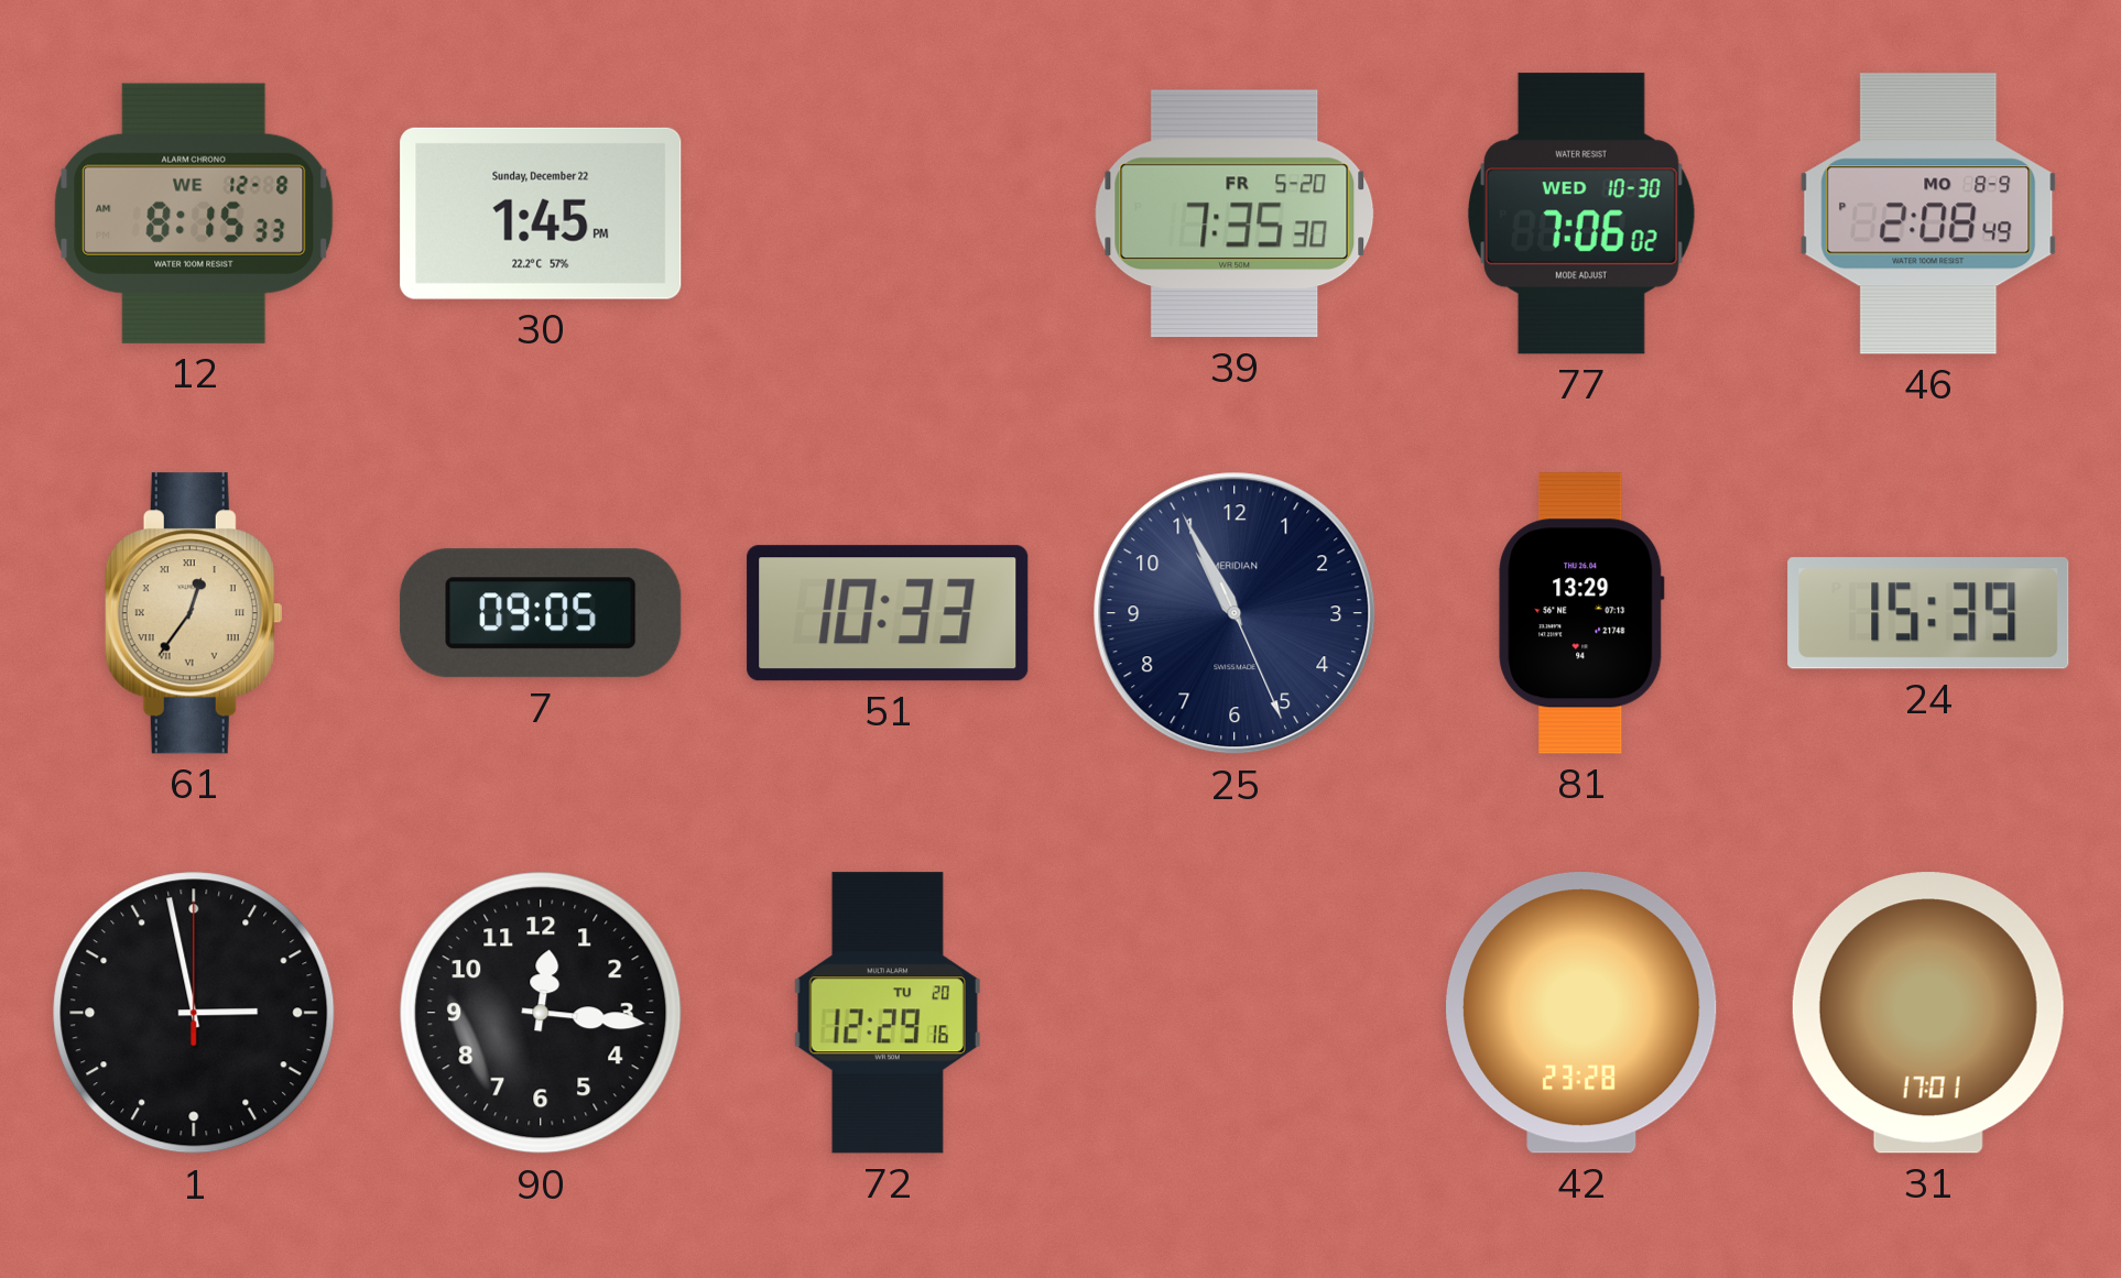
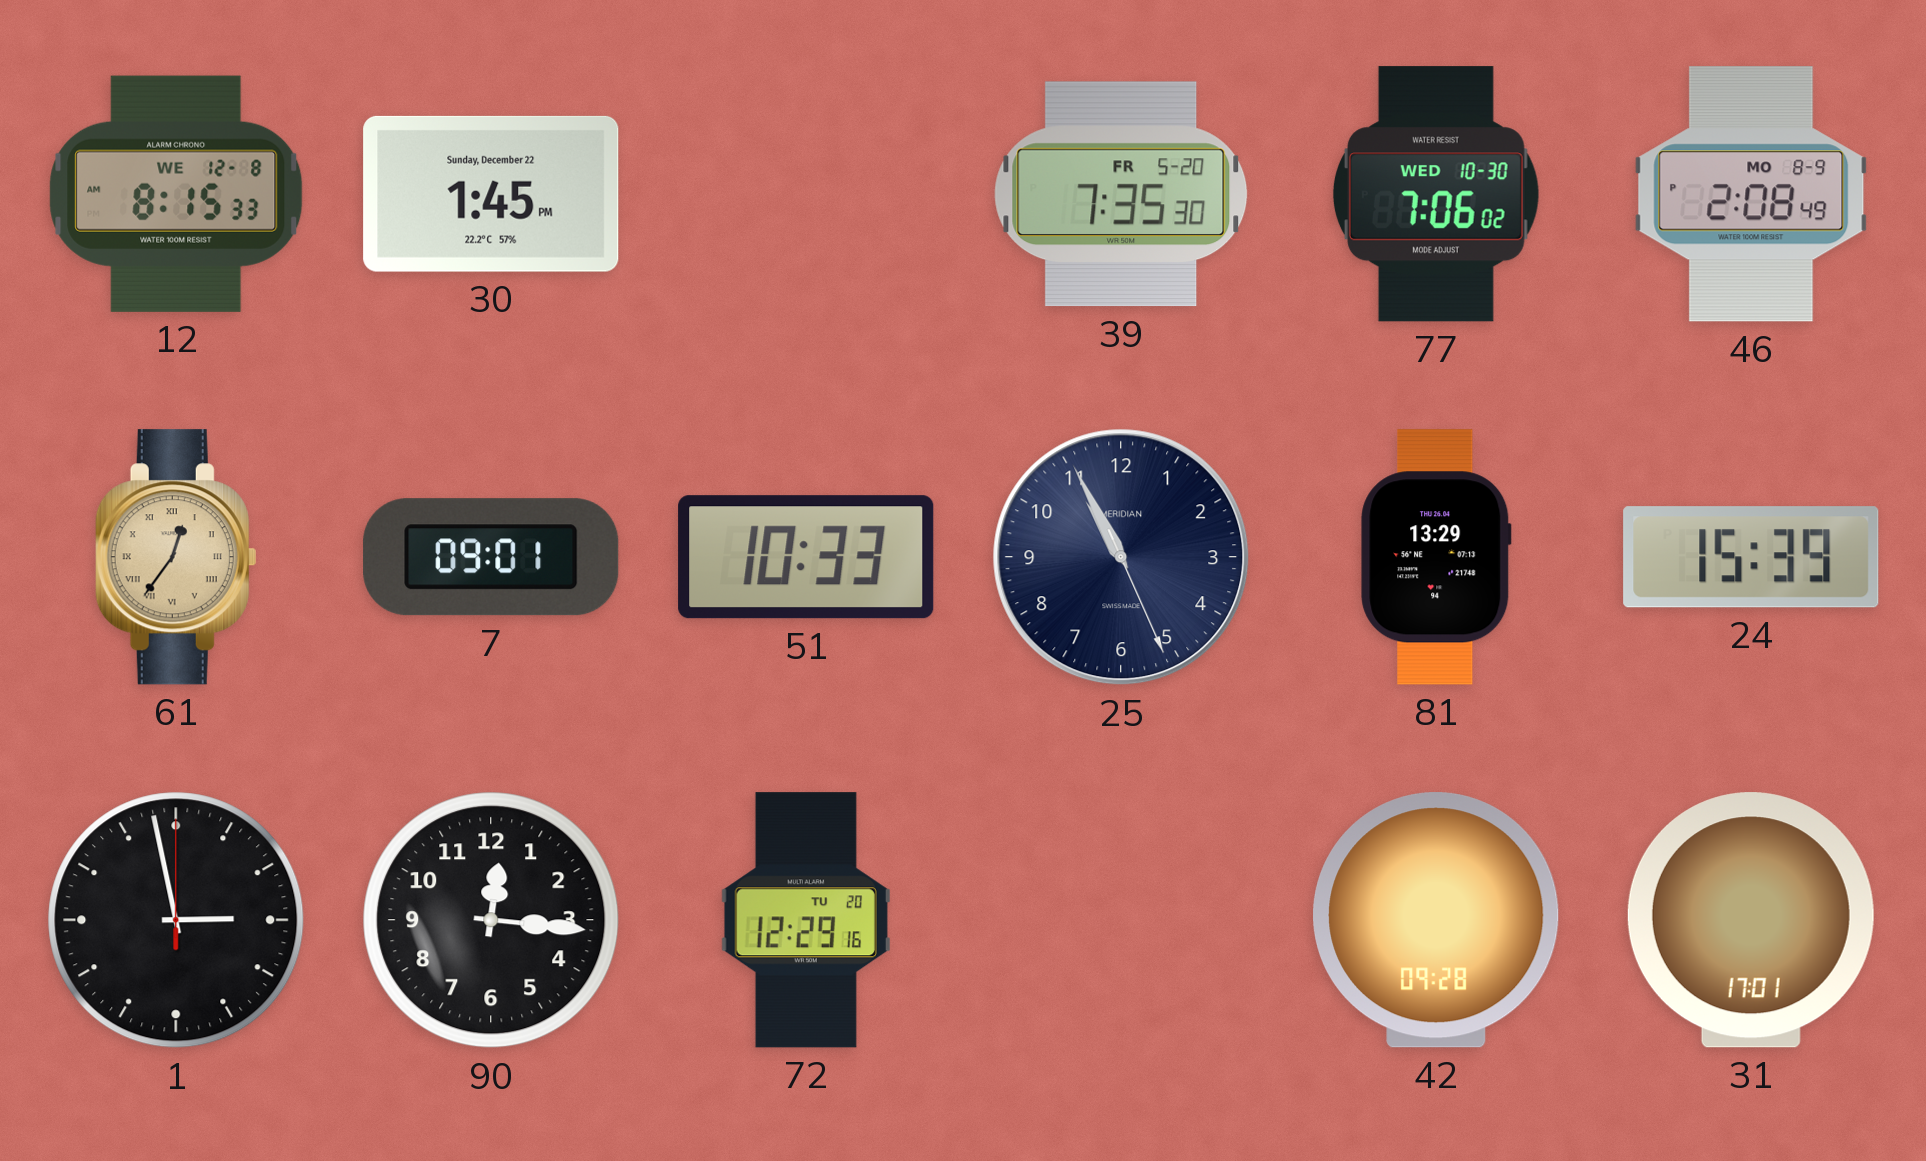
7: 09:05 -> 09:01 (491, 557)
42: 23:28 -> 09:28 (1436, 920)
